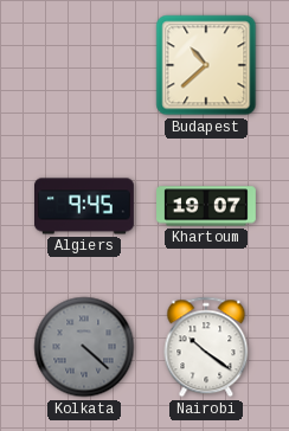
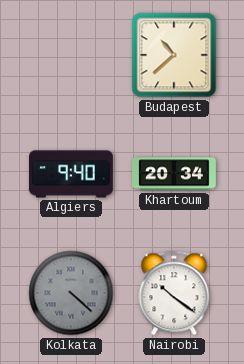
Algiers: 9:45 -> 9:40 (72, 174)
Khartoum: 19:07 -> 20:34 (175, 174)
